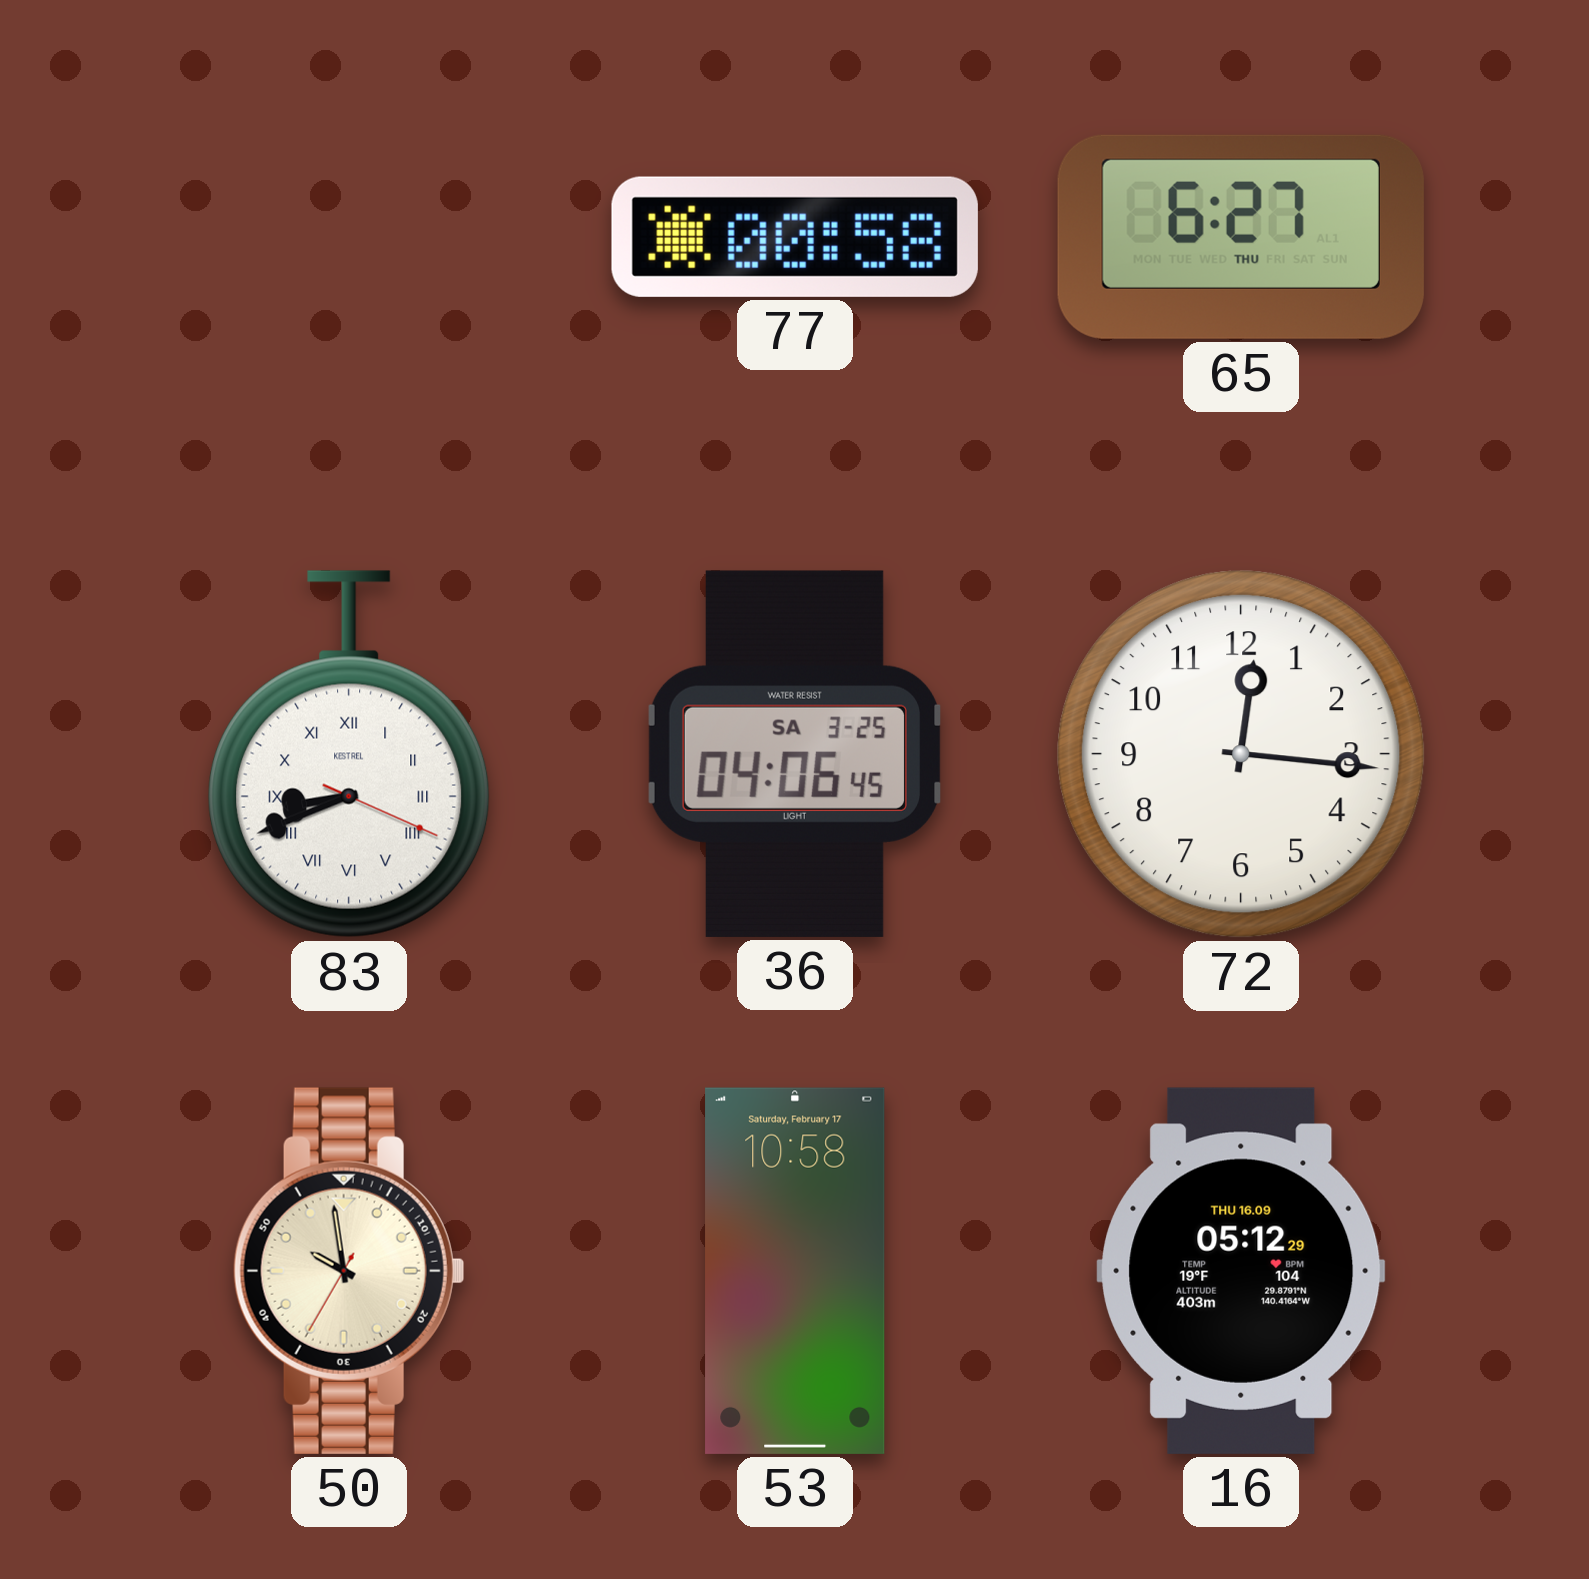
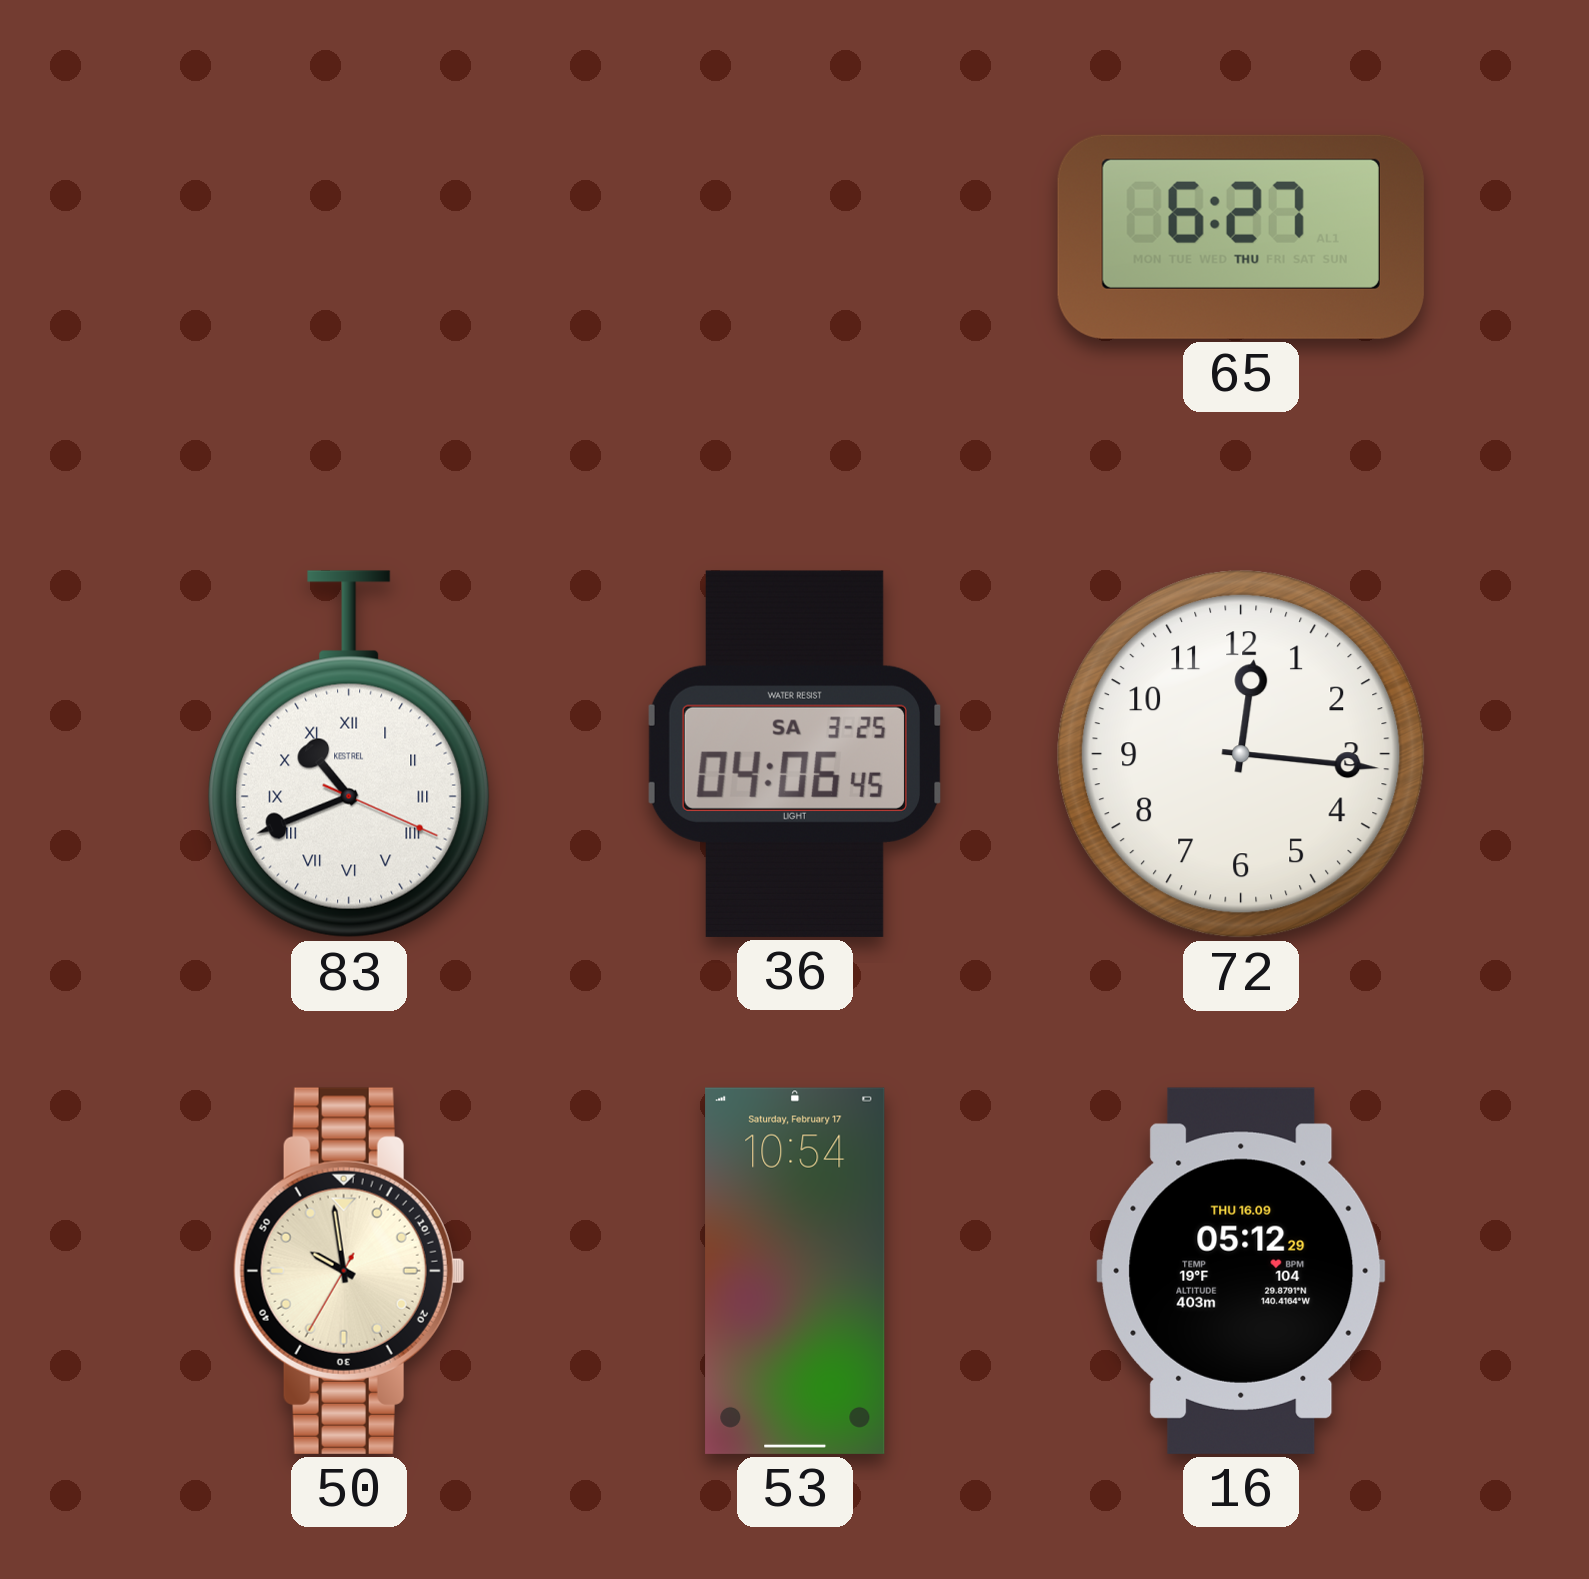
77: 00:58 -> none (795, 237)
83: 8:41 -> 10:41 (349, 754)
53: 10:58 -> 10:54 (795, 1271)
